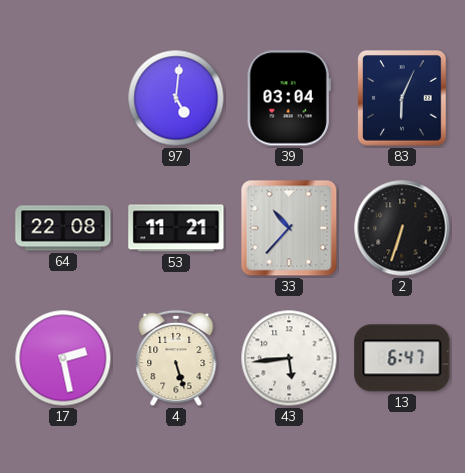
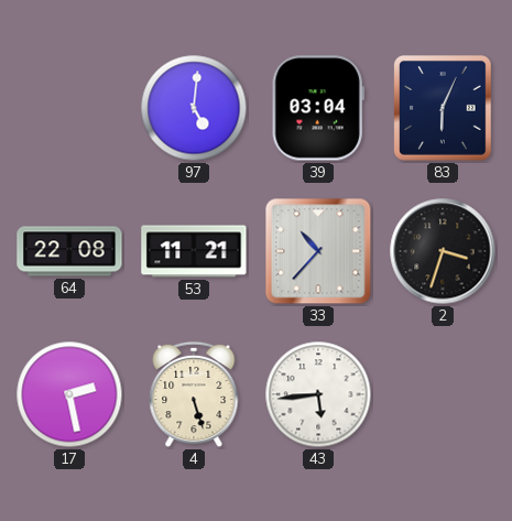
2: 6:33 -> 3:33 (443, 251)
13: 6:47 -> none (402, 358)
